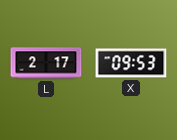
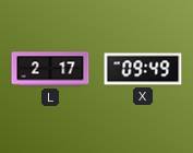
X: 09:53 -> 09:49 (143, 69)
